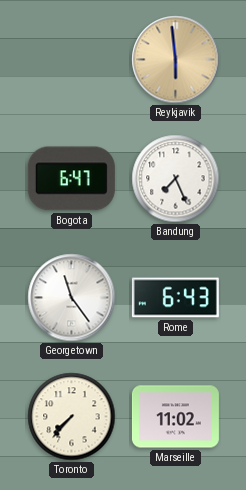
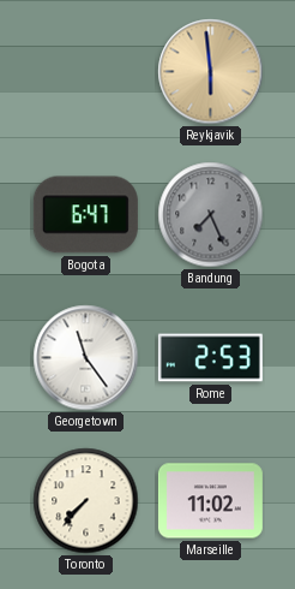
Bandung dial: white -> grey (211, 215)
Rome: 6:43 -> 2:53 (210, 358)
